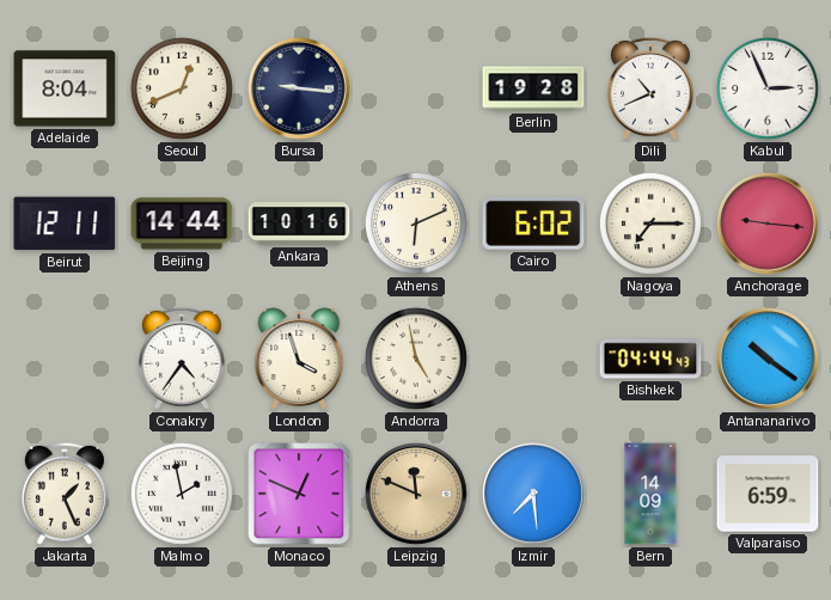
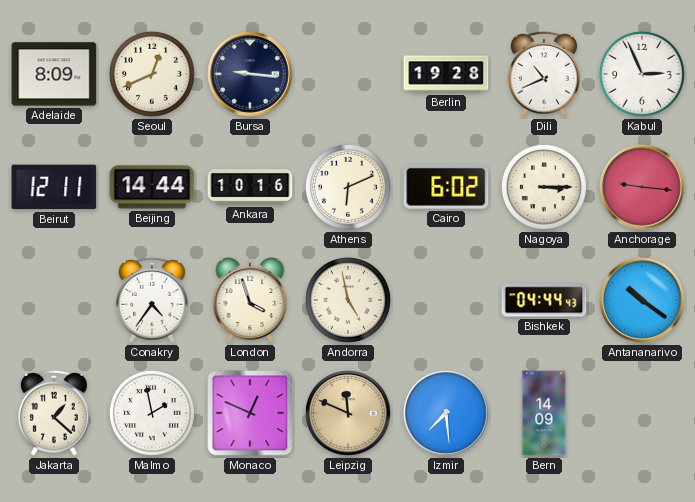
Adelaide: 8:04 -> 8:09 (54, 74)
Nagoya: 7:15 -> 3:15 (544, 187)
Jakarta: 1:26 -> 1:22 (54, 413)
Valparaiso: 6:59 -> none (768, 494)
